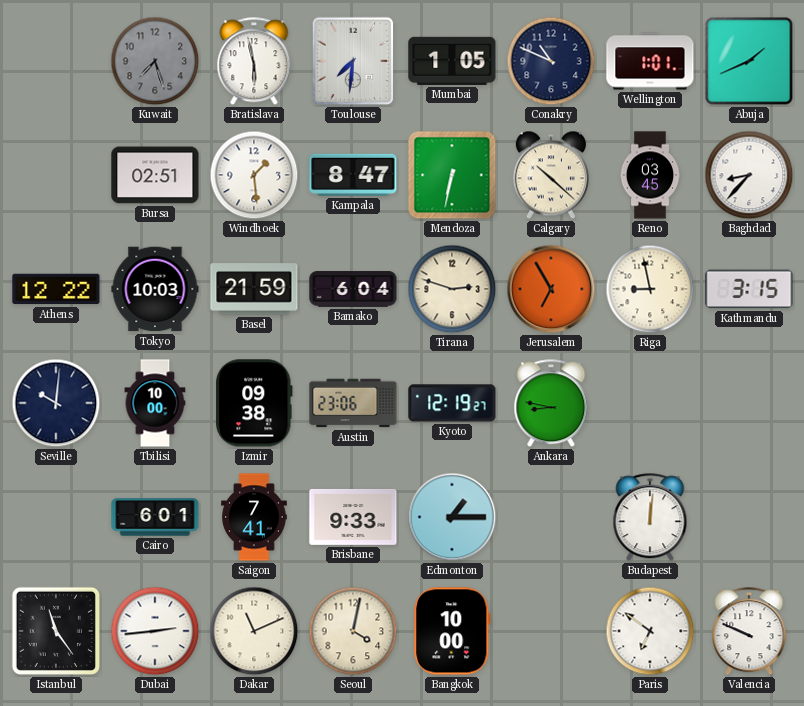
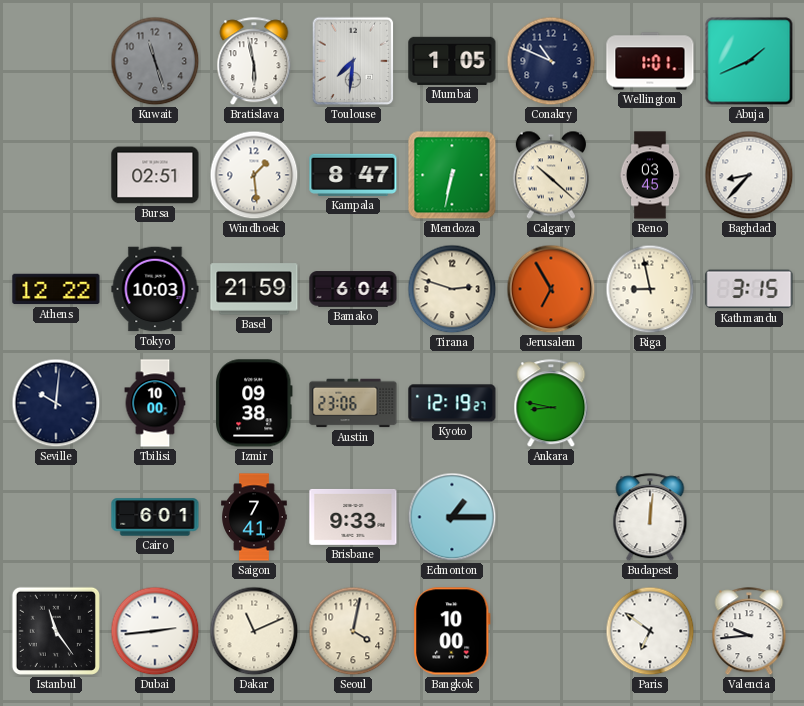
Kuwait: 7:27 -> 11:27 (155, 61)
Valencia: 9:49 -> 9:44 (749, 632)
